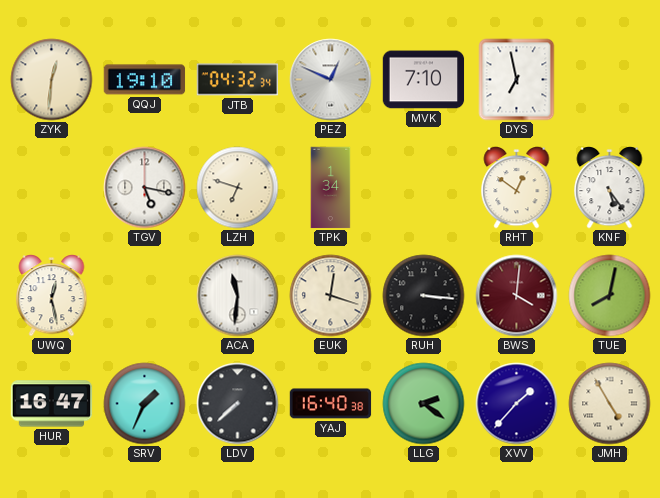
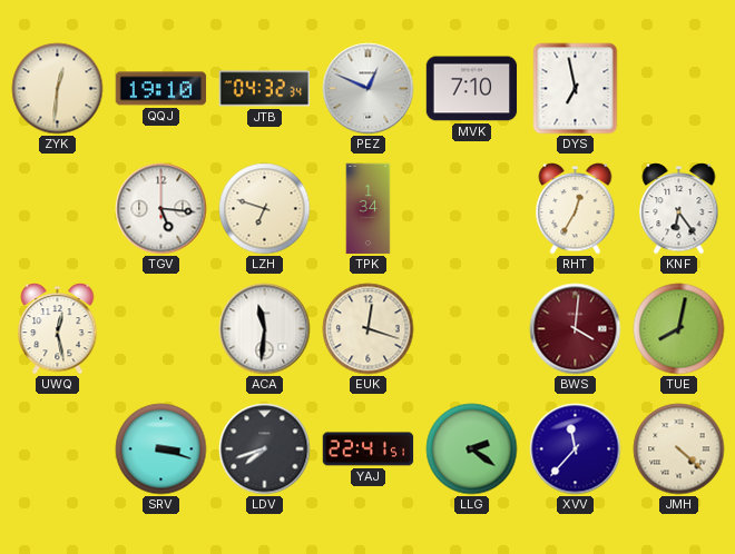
TGV: 5:17 -> 5:16 (161, 209)
RHT: 12:51 -> 12:35 (576, 209)
KNF: 5:24 -> 6:24 (679, 209)
RUH: 3:16 -> none (424, 296)
HUR: 16:47 -> none (52, 404)
SRV: 1:34 -> 3:18 (161, 449)
LDV: 7:38 -> 7:42 (265, 449)
YAJ: 16:40 -> 22:41 (369, 449)
XVV: 1:37 -> 11:37 (576, 449)
JMH: 4:55 -> 4:22 (679, 449)
